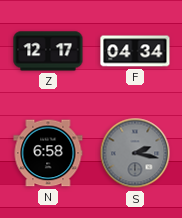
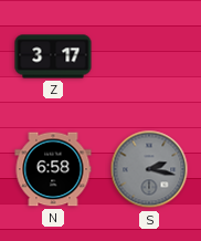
Z: 12:17 -> 3:17 (53, 56)
F: 04:34 -> none (135, 51)
